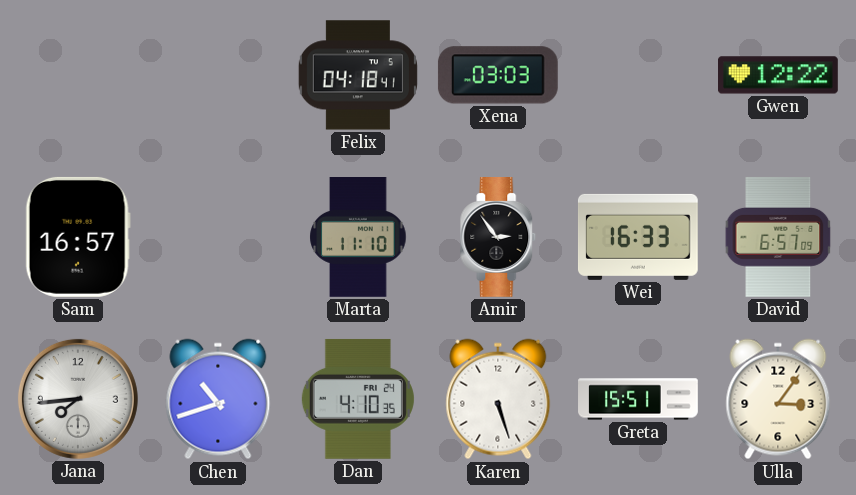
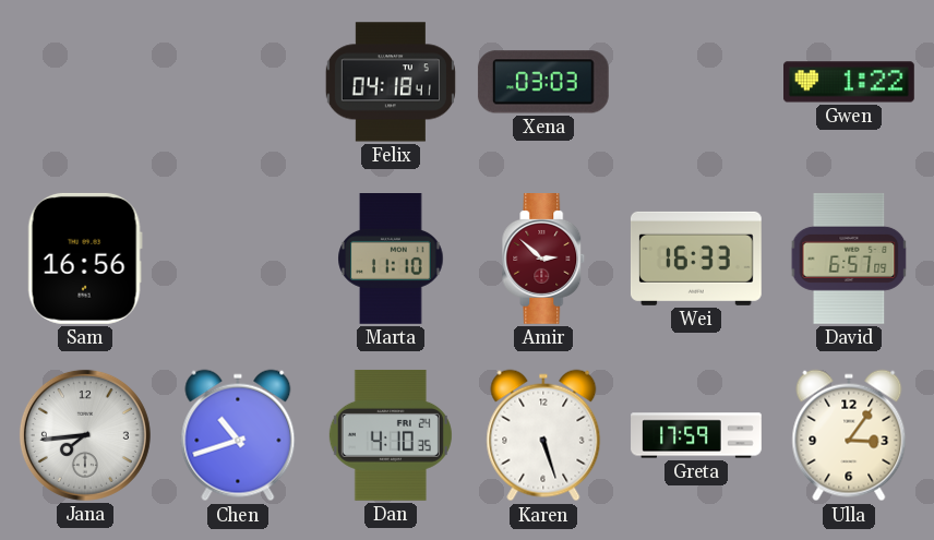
Gwen: 12:22 -> 1:22 (850, 82)
Sam: 16:57 -> 16:56 (85, 259)
Amir: 2:54 -> 2:52 (543, 260)
Amir dial: black -> burgundy (543, 260)
Greta: 15:51 -> 17:59 (696, 435)
